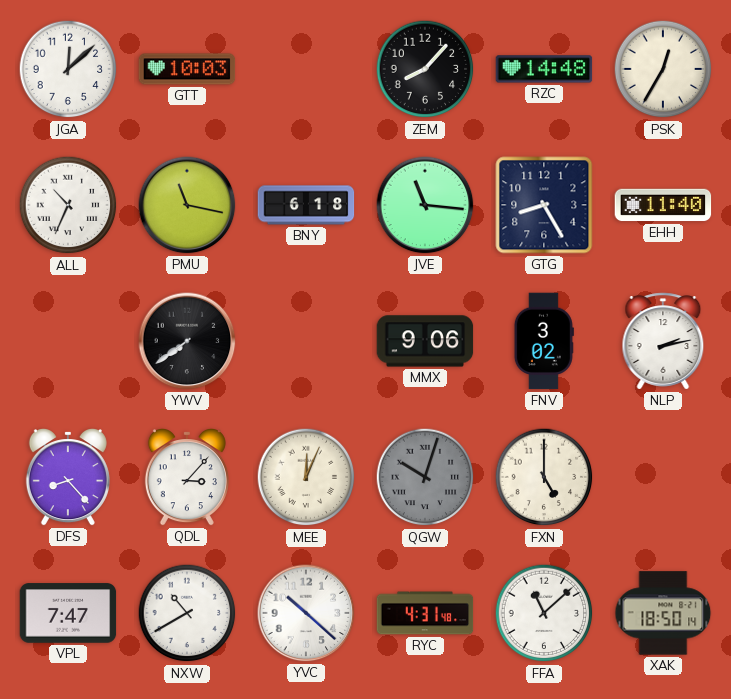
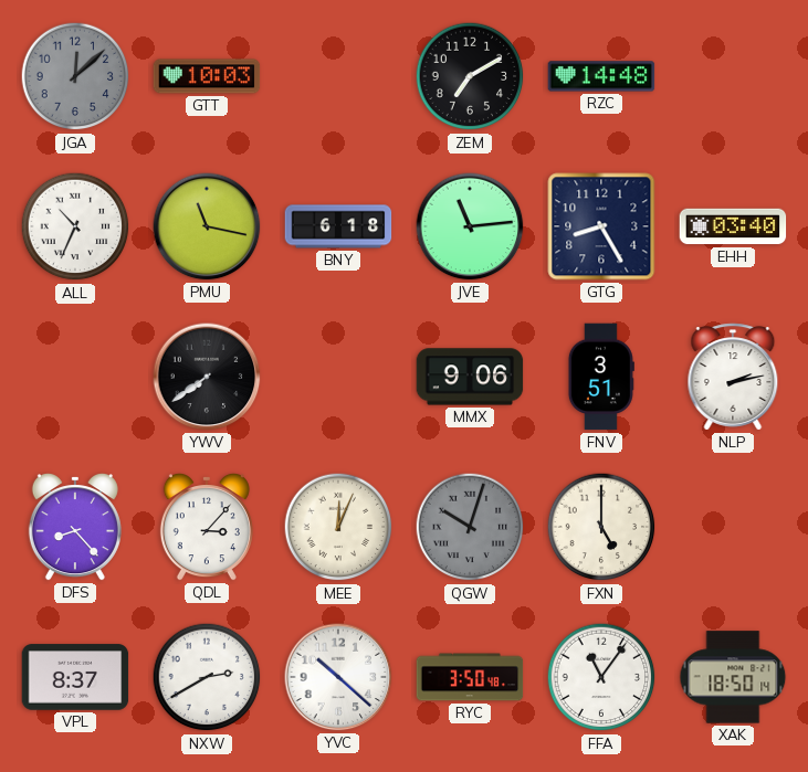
JGA dial: white -> grey (75, 76)
ZEM: 8:07 -> 7:10 (470, 76)
PSK: 12:35 -> none (663, 69)
JVE: 11:16 -> 11:14 (470, 226)
EHH: 11:40 -> 03:40 (733, 226)
FNV: 3:02 -> 3:51 (601, 377)
VPL: 7:47 -> 8:37 (75, 677)
NXW: 10:40 -> 2:40 (207, 677)
RYC: 4:31 -> 3:50 (470, 677)
FFA: 11:08 -> 11:06 (601, 677)
